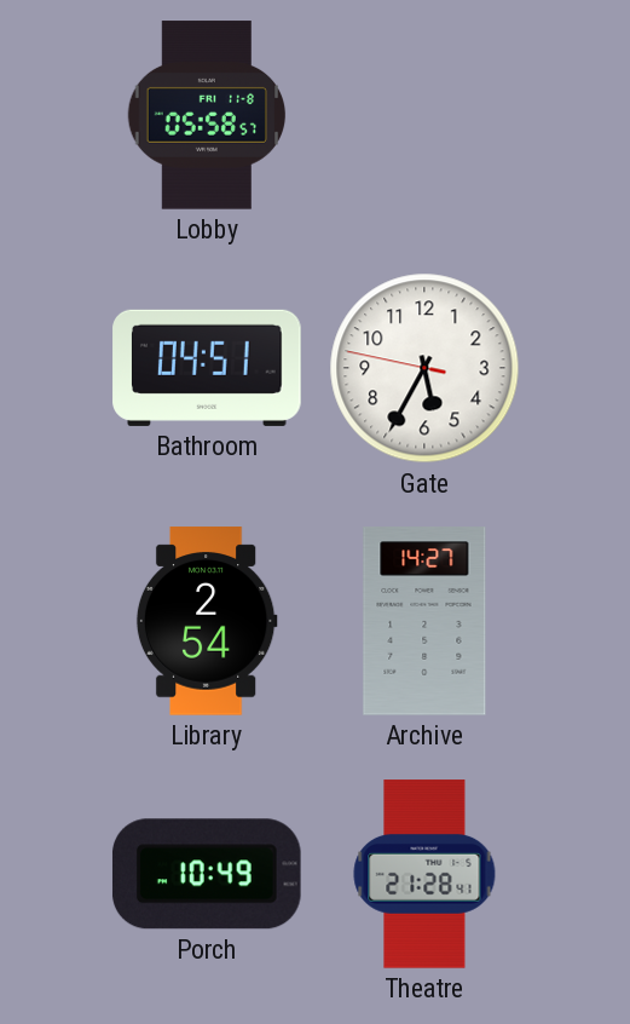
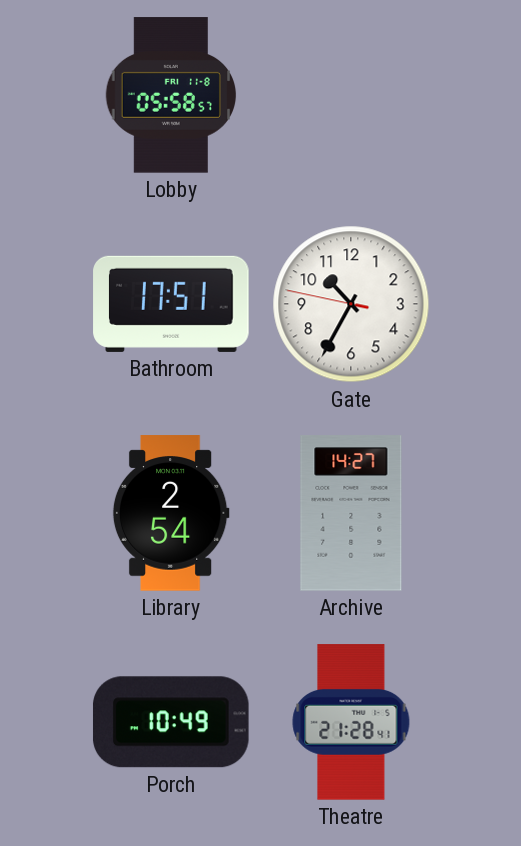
Bathroom: 04:51 -> 17:51 (171, 304)
Gate: 5:34 -> 10:34 (351, 304)
